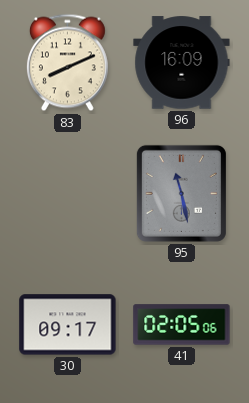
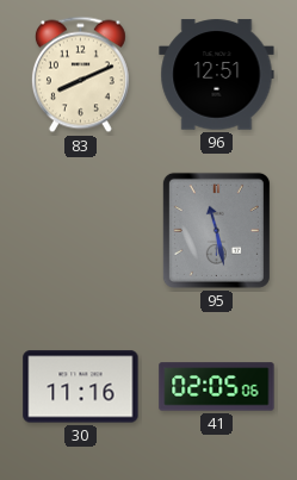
96: 16:09 -> 12:51 (217, 75)
30: 09:17 -> 11:16 (81, 387)
